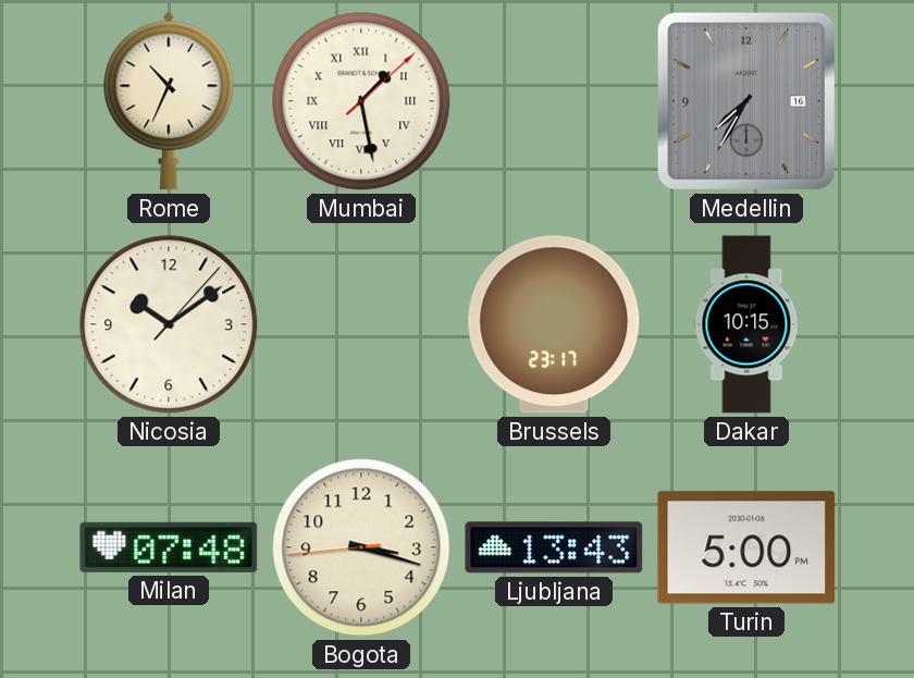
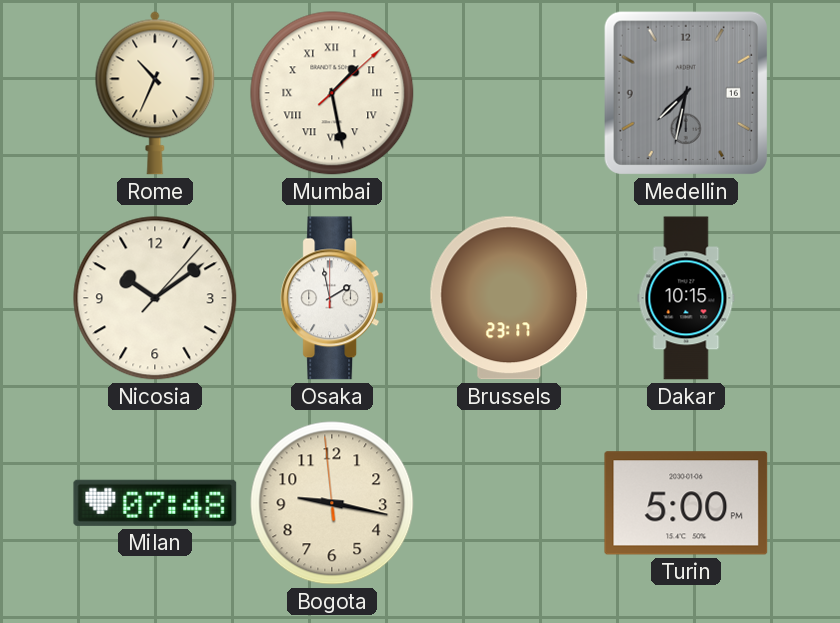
Medellin: 7:35 -> 7:32 (686, 93)
Osaka: none -> 1:58 (332, 298)
Bogota: 3:17 -> 9:16 (332, 503)
Ljubljana: 13:43 -> none (554, 547)
